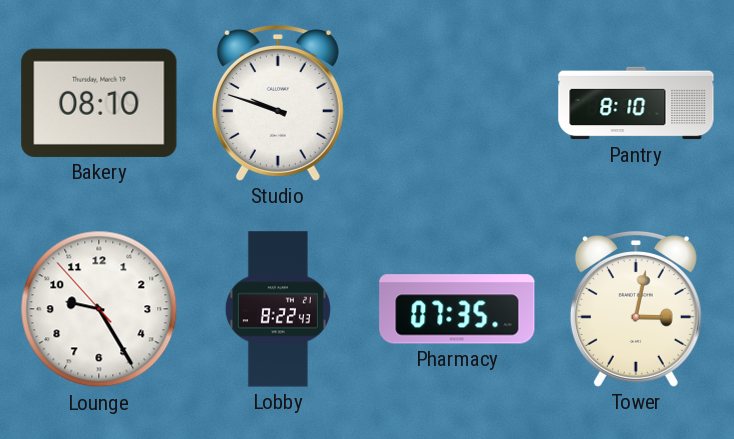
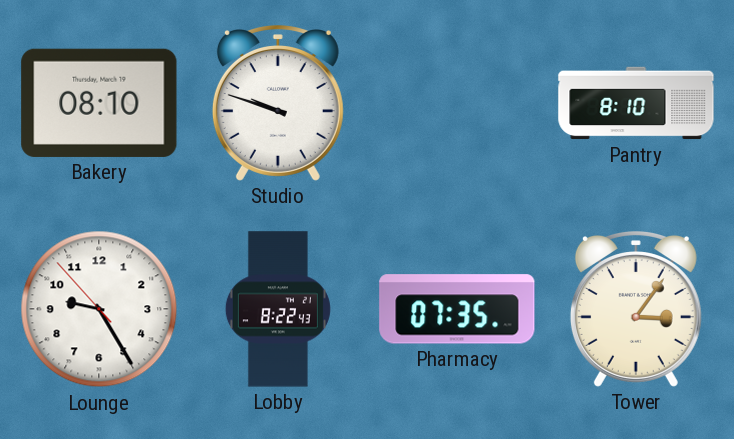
Tower: 3:02 -> 3:06 (636, 310)
